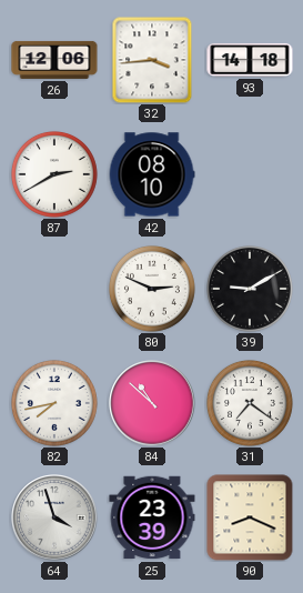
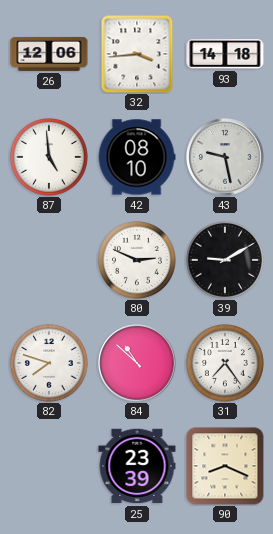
87: 2:40 -> 4:59 (49, 157)
43: none -> 9:28 (225, 157)
82: 7:43 -> 7:48 (49, 363)
31: 7:21 -> 7:24 (225, 363)
64: 3:57 -> none (54, 517)
